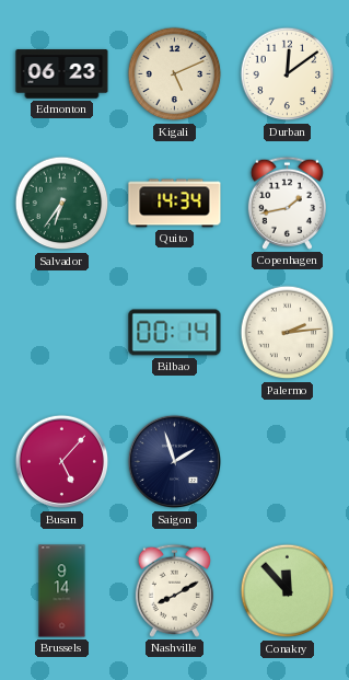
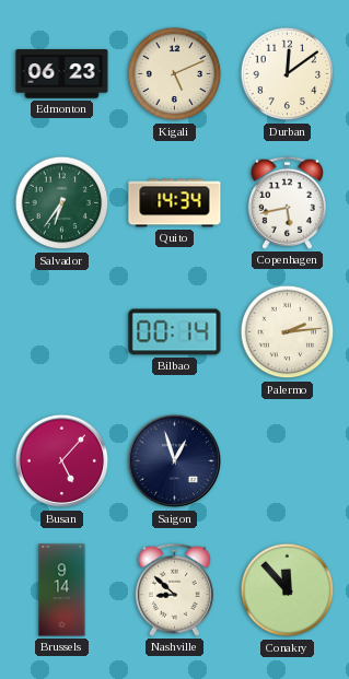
Copenhagen: 1:43 -> 5:43 (287, 202)
Saigon: 1:57 -> 12:57 (175, 461)
Nashville: 8:10 -> 8:52 (174, 589)
